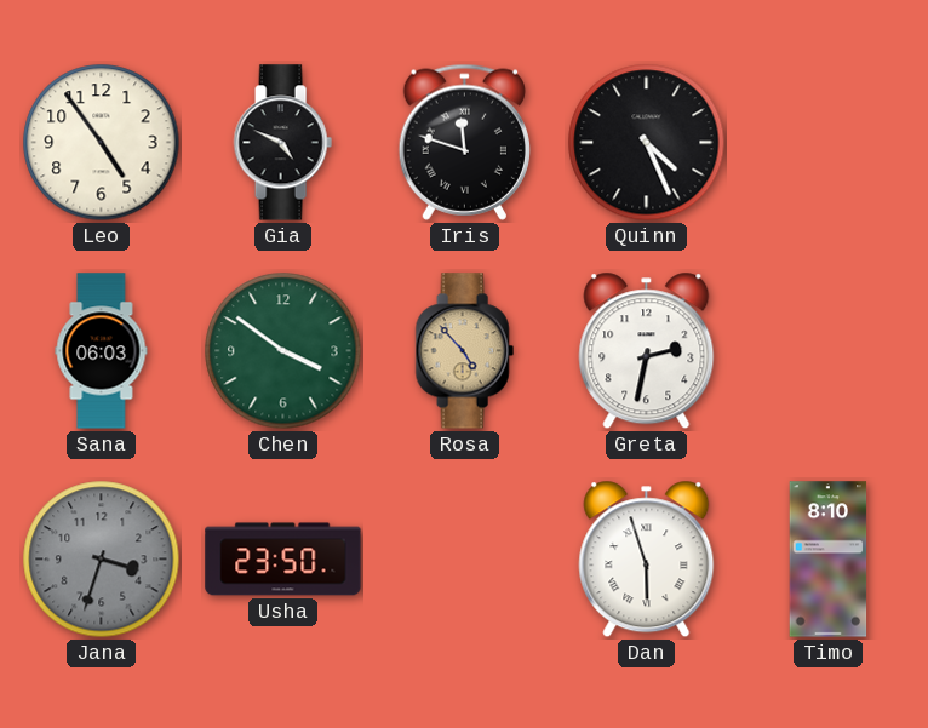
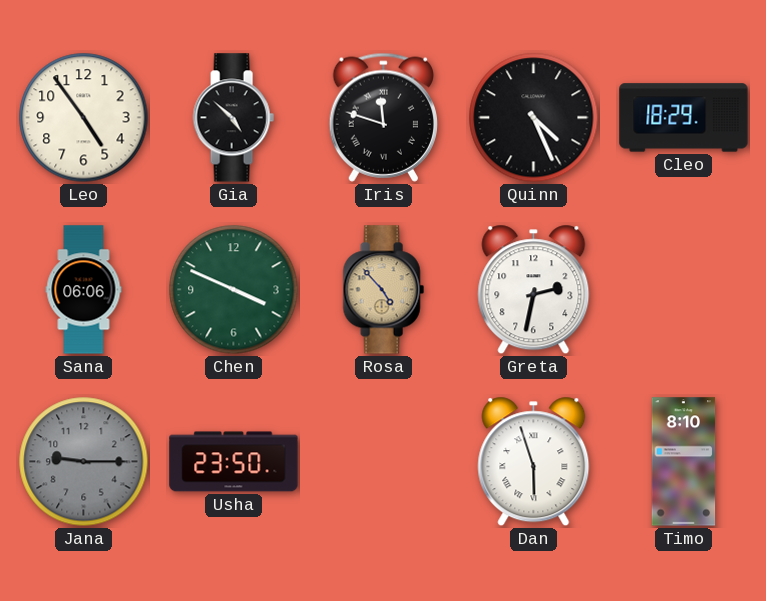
Gia: 4:49 -> 4:52 (233, 118)
Cleo: none -> 18:29 (684, 118)
Sana: 06:03 -> 06:06 (84, 290)
Chen: 3:51 -> 3:49 (234, 290)
Jana: 3:33 -> 9:15 (84, 462)
